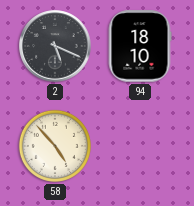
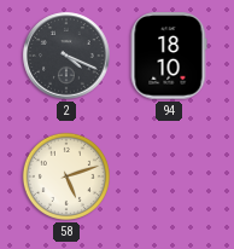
2: 5:19 -> 4:19 (66, 56)
58: 4:53 -> 5:12 (66, 176)
